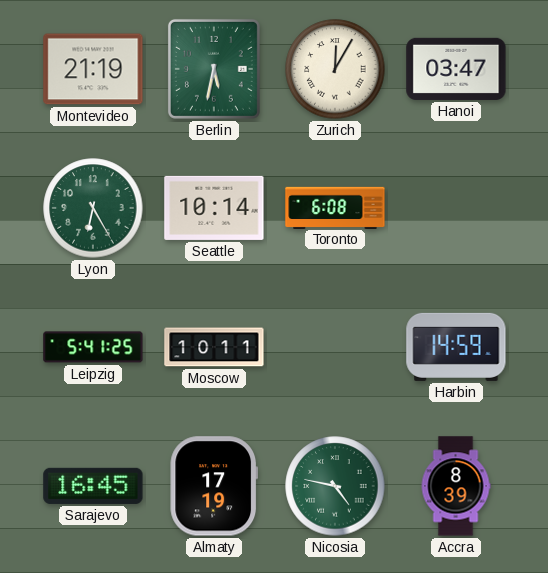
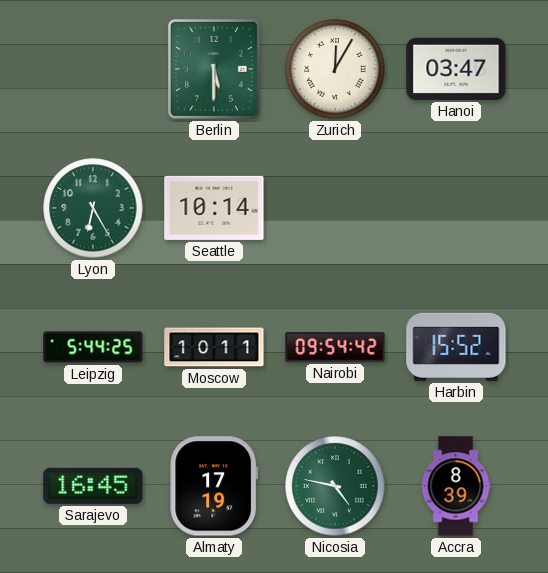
Montevideo: 21:19 -> none (93, 69)
Berlin: 5:32 -> 5:30 (214, 69)
Toronto: 6:08 -> none (335, 207)
Leipzig: 5:41 -> 5:44 (93, 347)
Nairobi: none -> 09:54 (335, 347)
Harbin: 14:59 -> 15:52 (456, 347)
